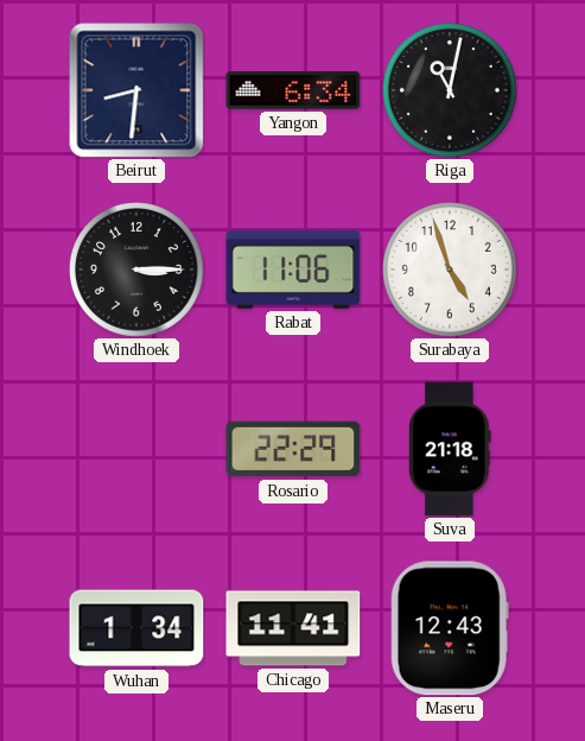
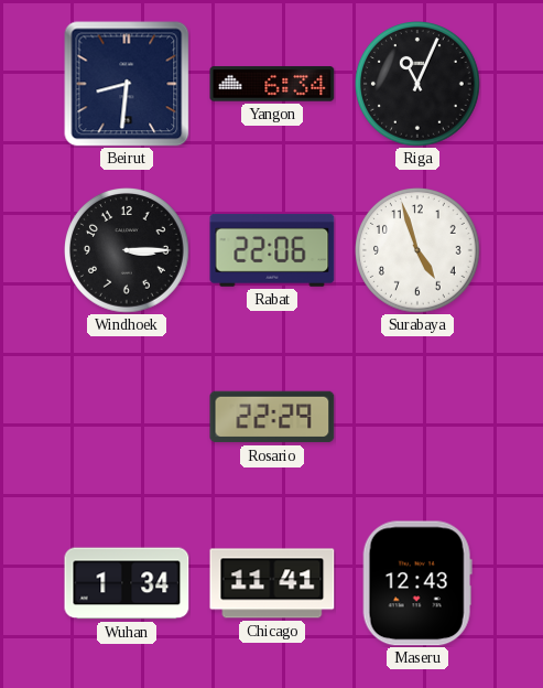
Riga: 11:02 -> 11:04 (419, 85)
Rabat: 11:06 -> 22:06 (272, 250)
Suva: 21:18 -> none (451, 449)
